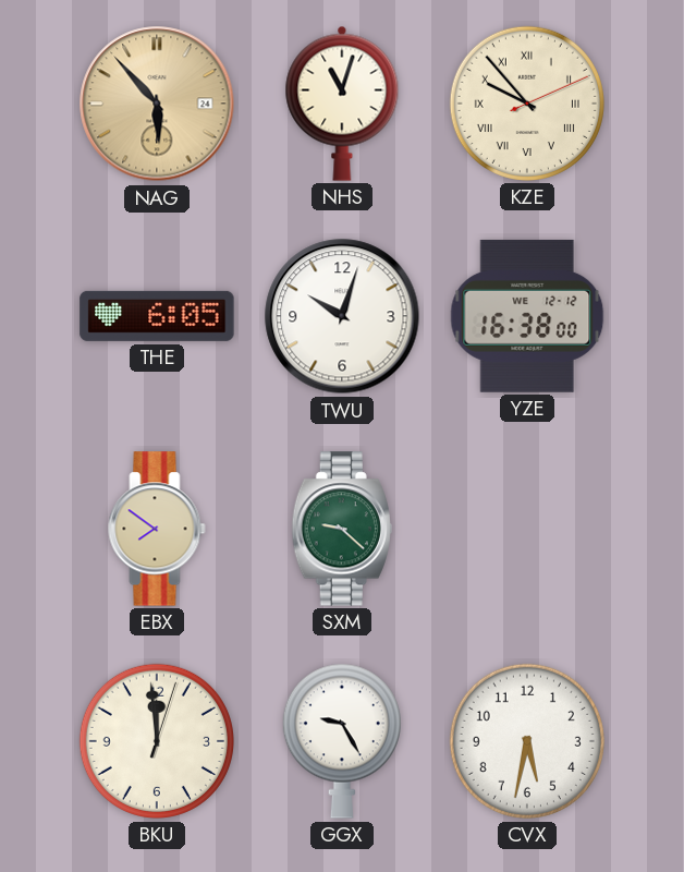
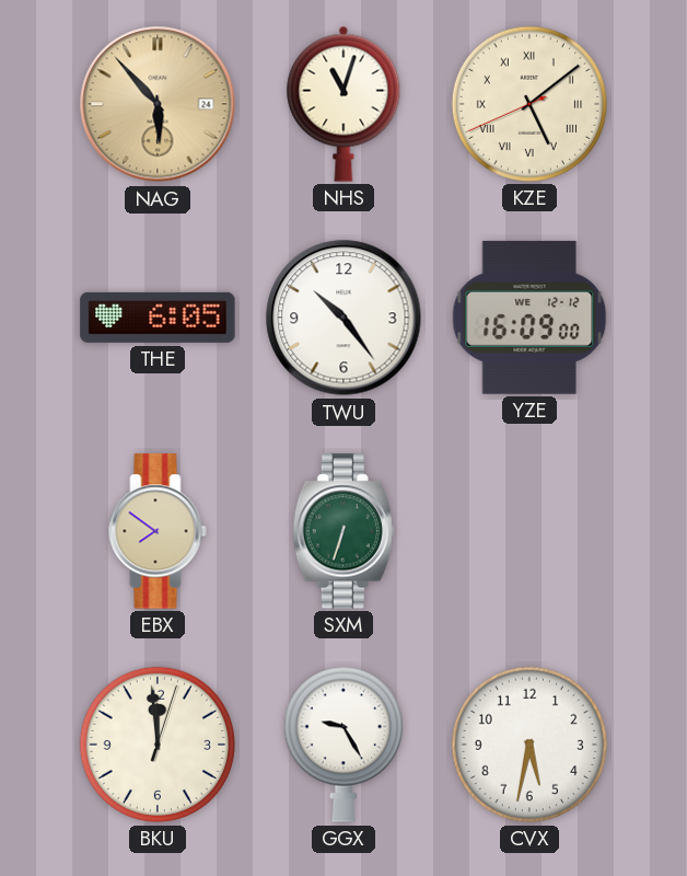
KZE: 9:53 -> 5:08 (529, 104)
TWU: 10:03 -> 10:24 (343, 318)
YZE: 16:38 -> 16:09 (529, 318)
SXM: 9:22 -> 6:33 (343, 531)
